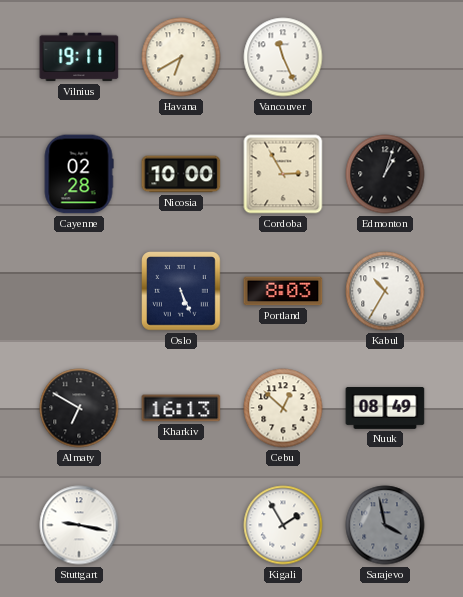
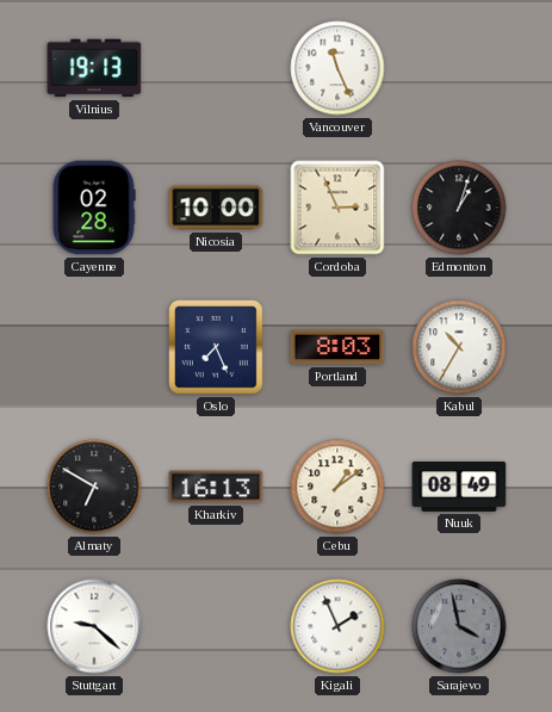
Vilnius: 19:11 -> 19:13 (94, 68)
Havana: 6:40 -> none (181, 57)
Cordoba: 2:55 -> 2:56 (337, 208)
Oslo: 5:26 -> 7:26 (216, 347)
Cebu: 12:52 -> 1:09 (337, 487)
Stuttgart: 9:17 -> 9:22 (94, 626)
Kigali: 1:55 -> 1:56 (337, 626)
